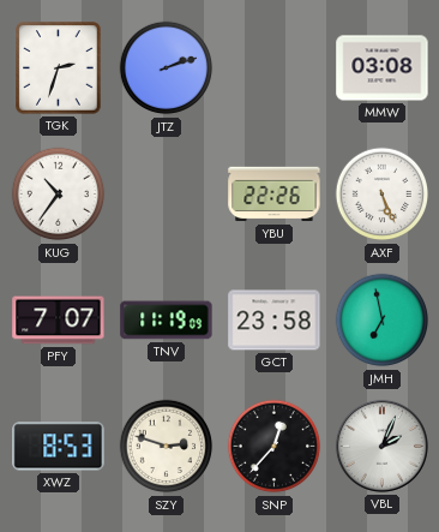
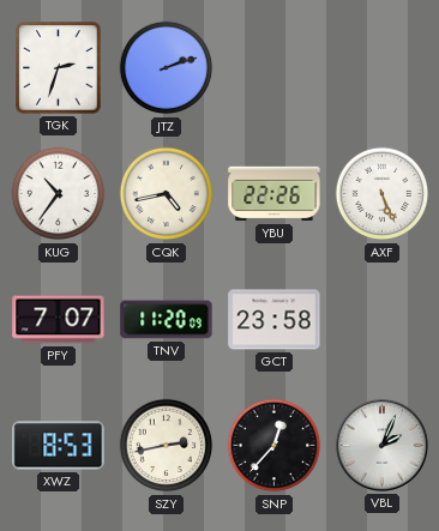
MMW: 03:08 -> none (383, 68)
CQK: none -> 4:43 (167, 194)
TNV: 11:19 -> 11:20 (167, 320)
JMH: 6:58 -> none (383, 321)
SZY: 2:48 -> 2:43 (167, 446)
